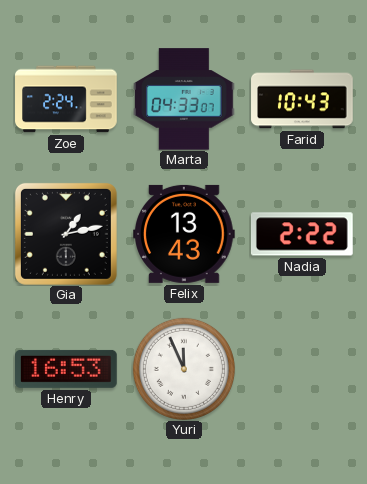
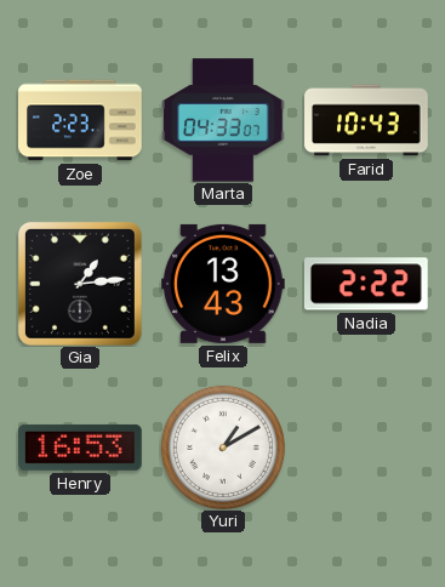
Zoe: 2:24 -> 2:23 (80, 120)
Gia: 1:13 -> 1:14 (80, 284)
Yuri: 11:56 -> 1:10 (223, 448)
